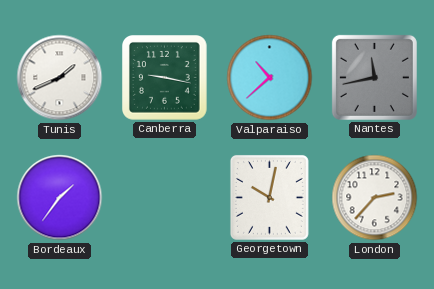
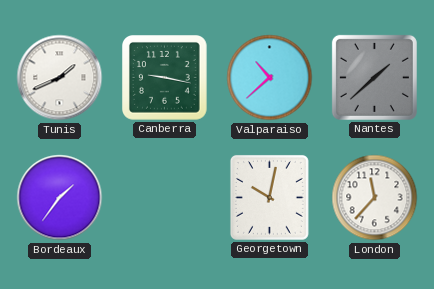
Nantes: 11:43 -> 1:38 (374, 77)
London: 2:37 -> 11:37 (375, 198)
